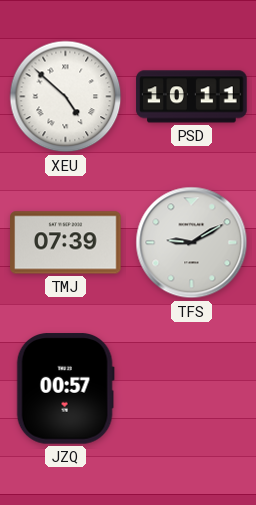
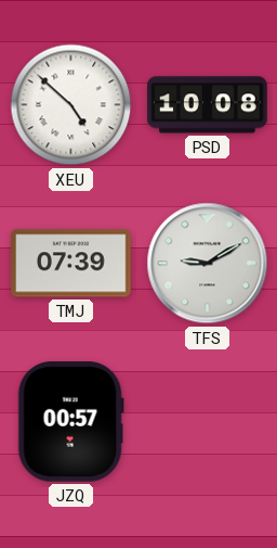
PSD: 10:11 -> 10:08 (208, 105)
